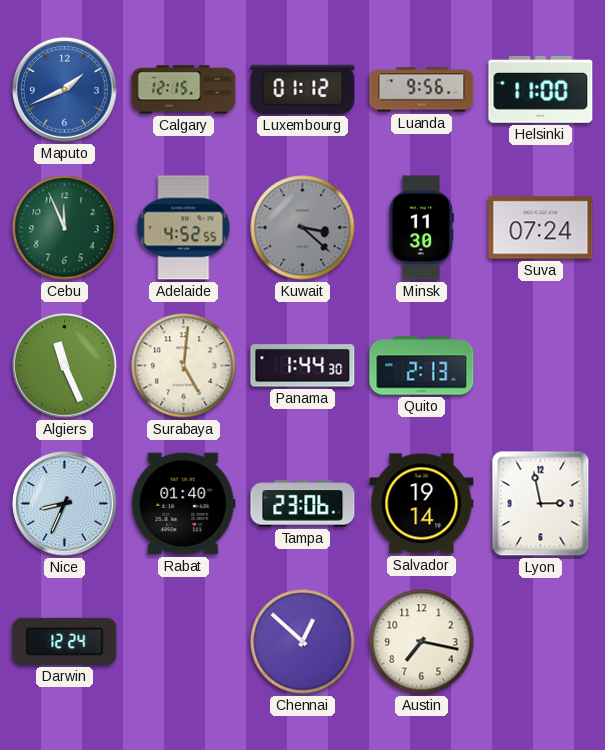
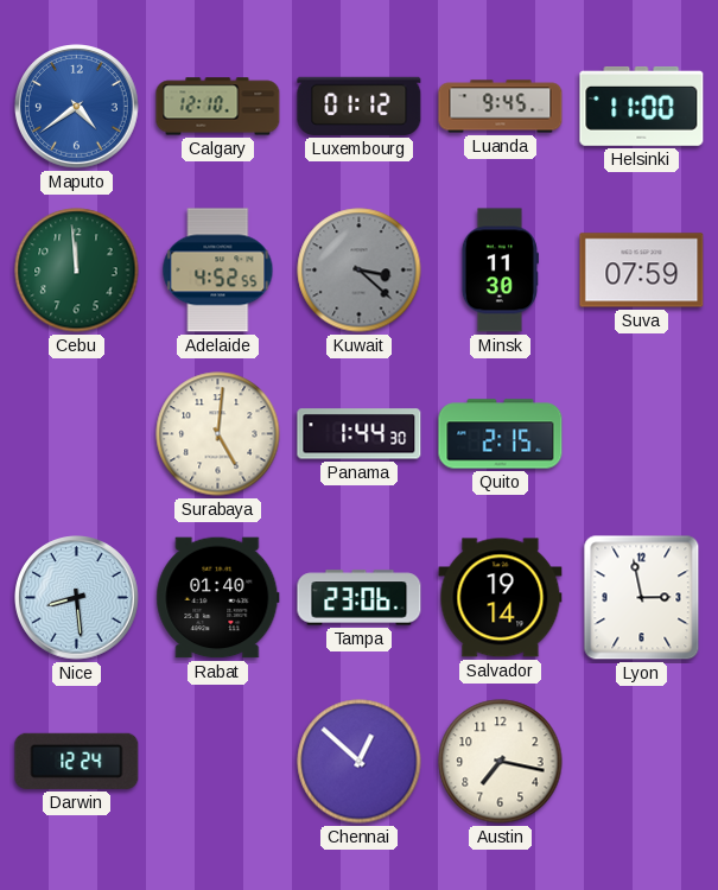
Maputo: 1:41 -> 4:39 (77, 107)
Calgary: 12:15 -> 12:10 (218, 107)
Luanda: 9:56 -> 9:45 (501, 107)
Cebu: 11:56 -> 11:59 (77, 271)
Suva: 07:24 -> 07:59 (642, 271)
Algiers: 11:26 -> none (65, 366)
Quito: 2:13 -> 2:15 (501, 434)
Nice: 8:34 -> 8:29 (77, 598)
